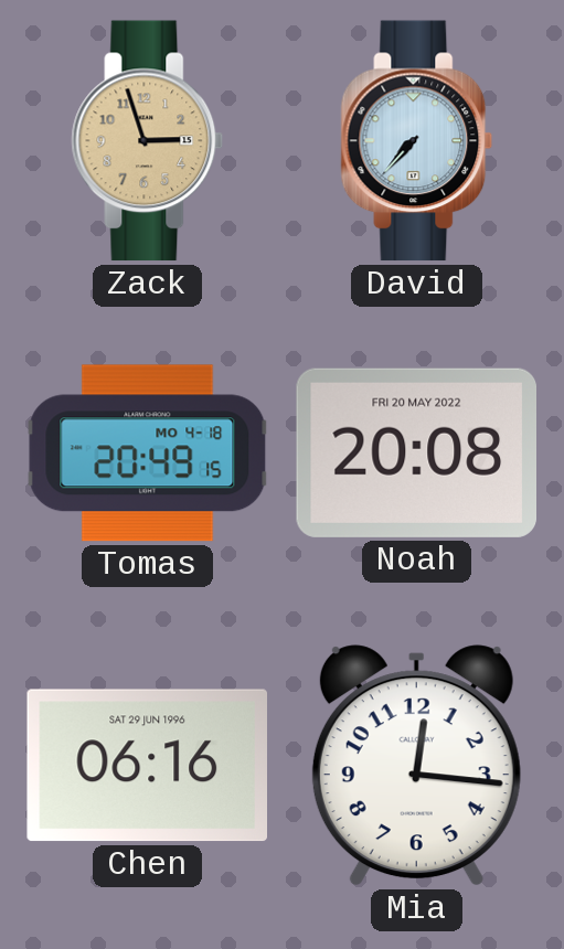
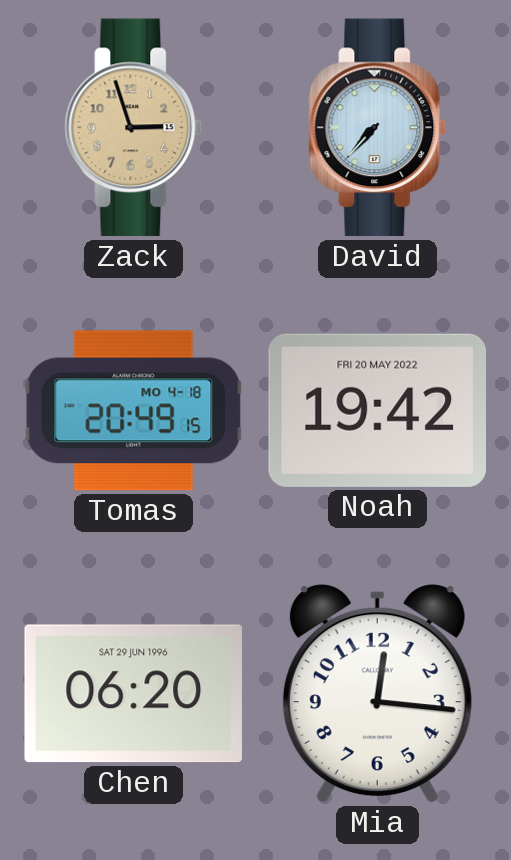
Noah: 20:08 -> 19:42 (377, 410)
Chen: 06:16 -> 06:20 (133, 694)
